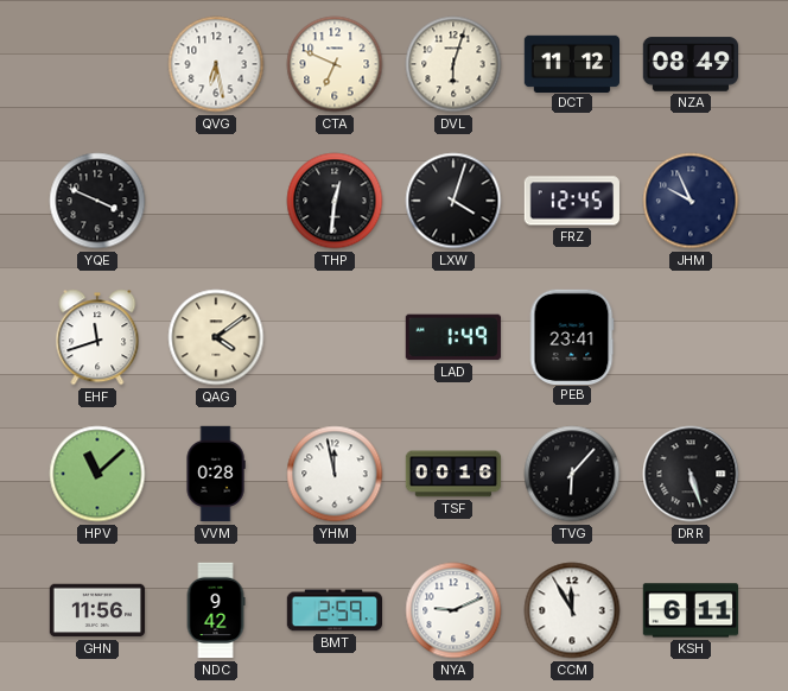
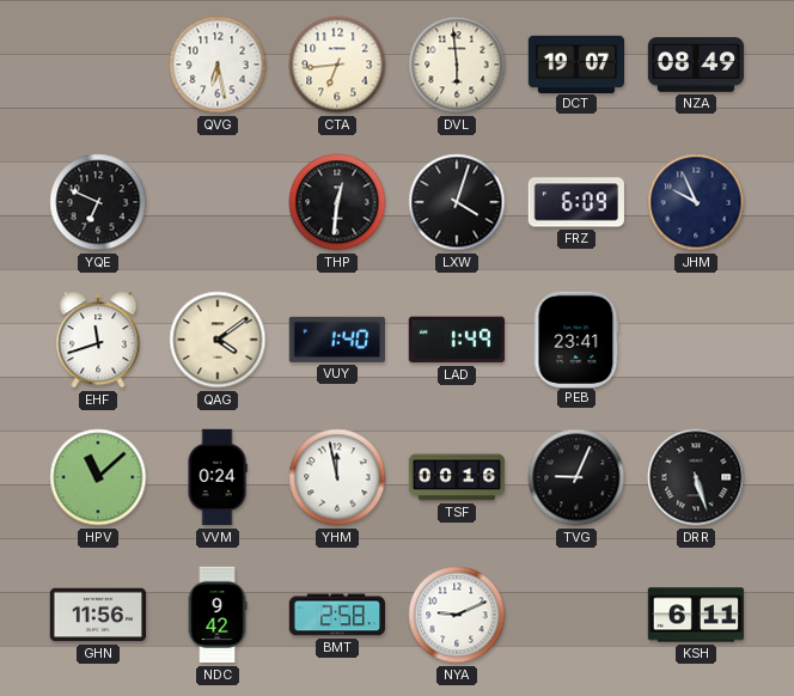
CTA: 6:49 -> 6:44 (337, 65)
DVL: 6:03 -> 5:59 (457, 65)
DCT: 11:12 -> 19:07 (575, 63)
YQE: 3:49 -> 6:49 (98, 202)
FRZ: 12:45 -> 6:09 (576, 202)
VUY: none -> 1:40 (337, 340)
VVM: 0:28 -> 0:24 (218, 477)
TVG: 6:07 -> 9:04 (576, 477)
BMT: 2:59 -> 2:58 (337, 615)
CCM: 11:55 -> none (572, 610)
